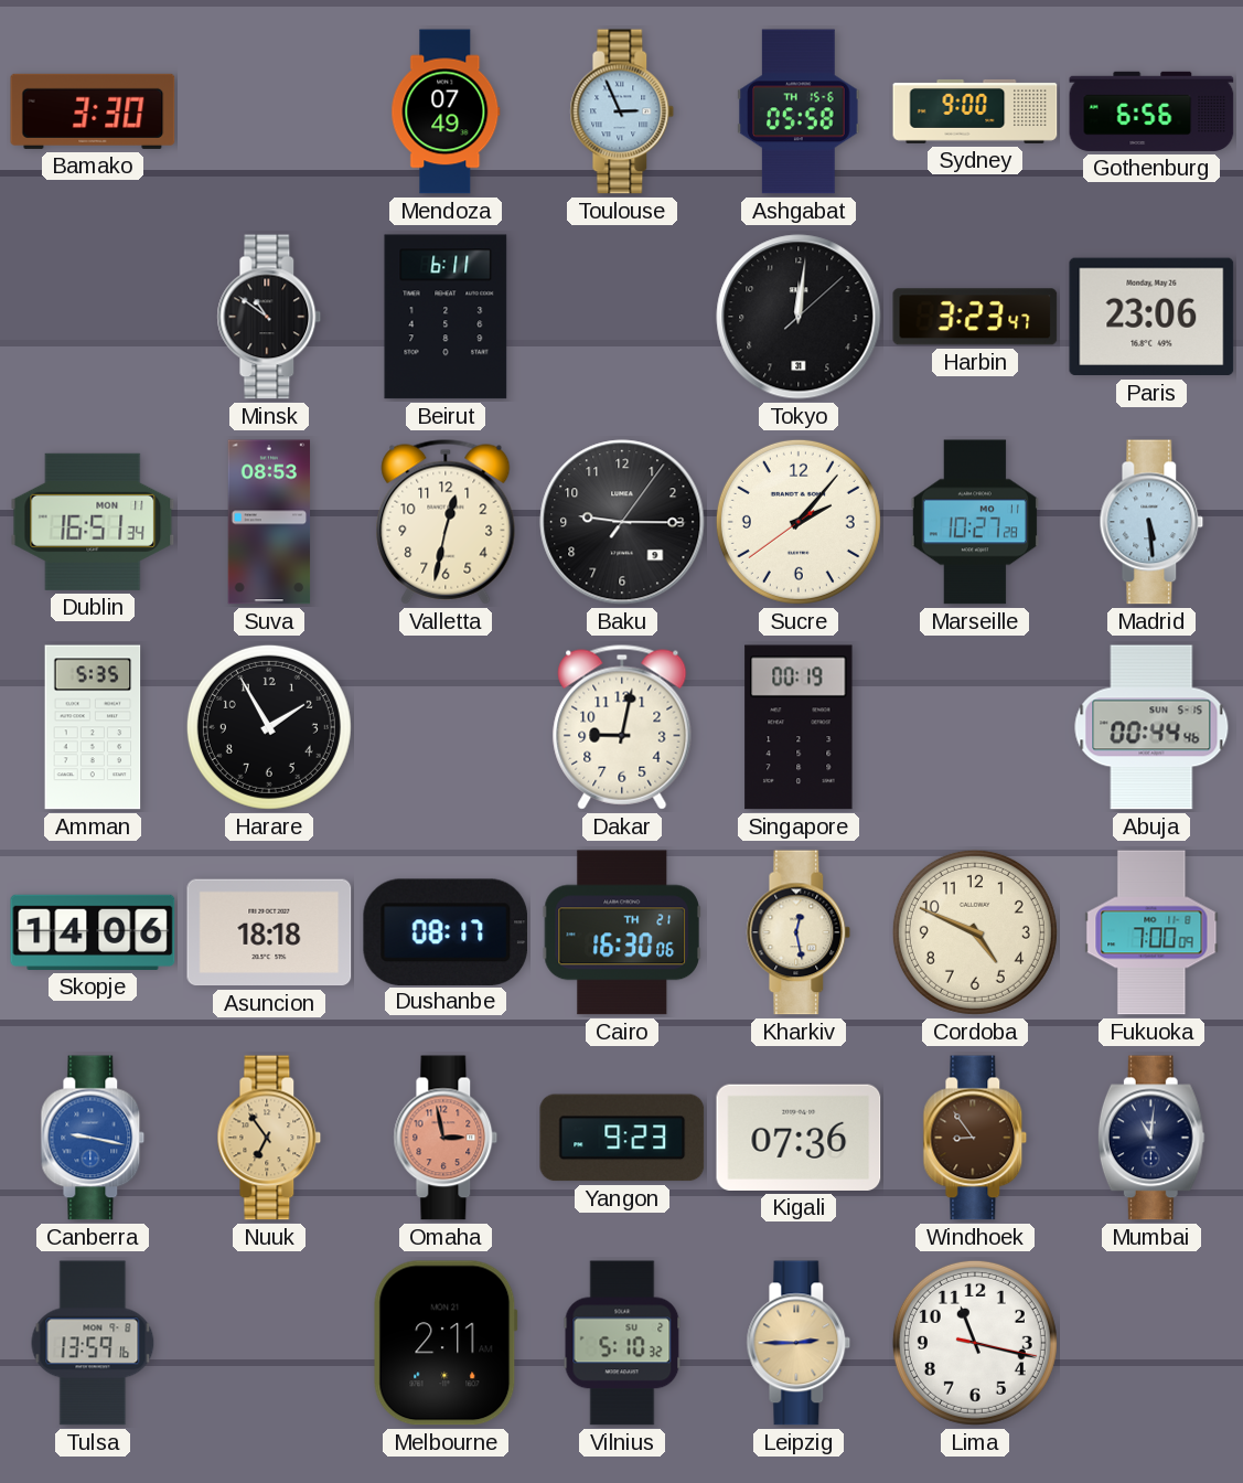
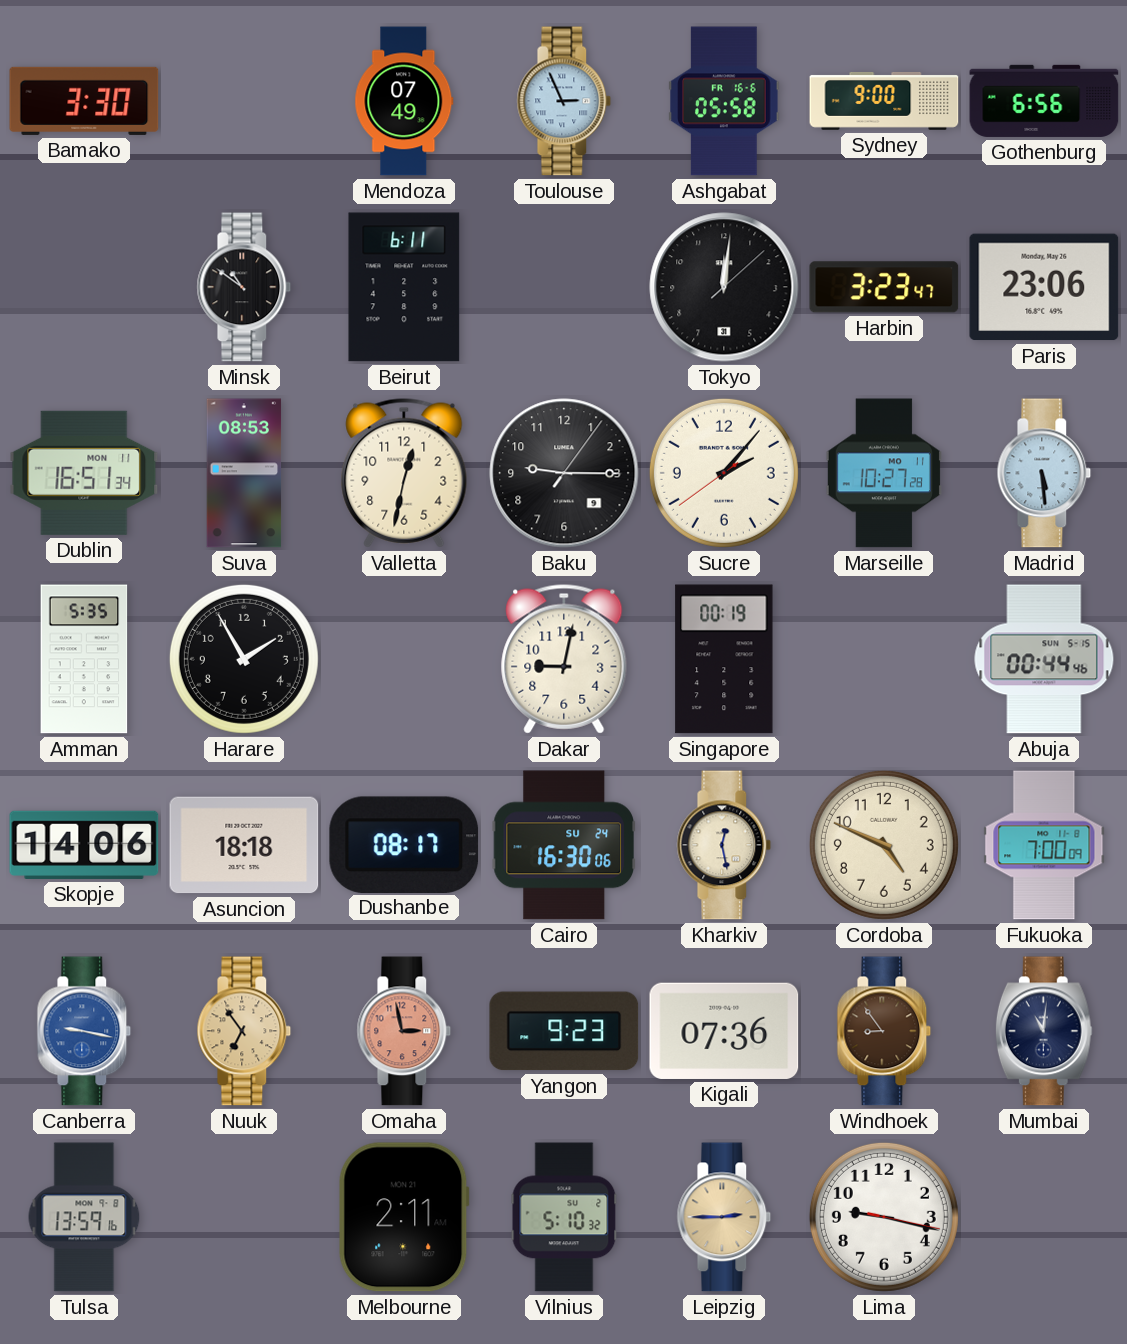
Ashgabat date: TH 15-6 -> FR 16-6 (724, 101)
Cairo date: TH 21 -> SU 24 (563, 845)
Lima: 11:17 -> 9:17 (884, 1217)
